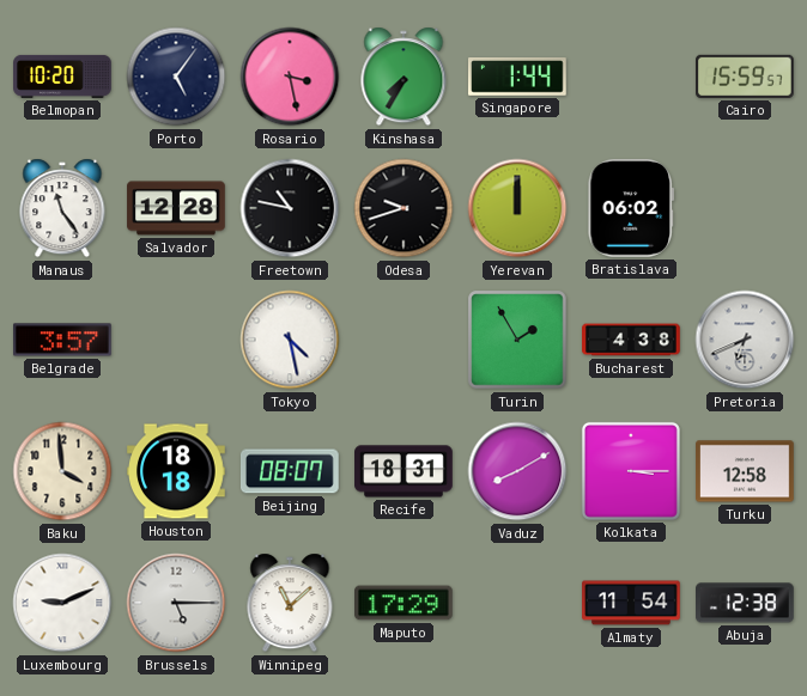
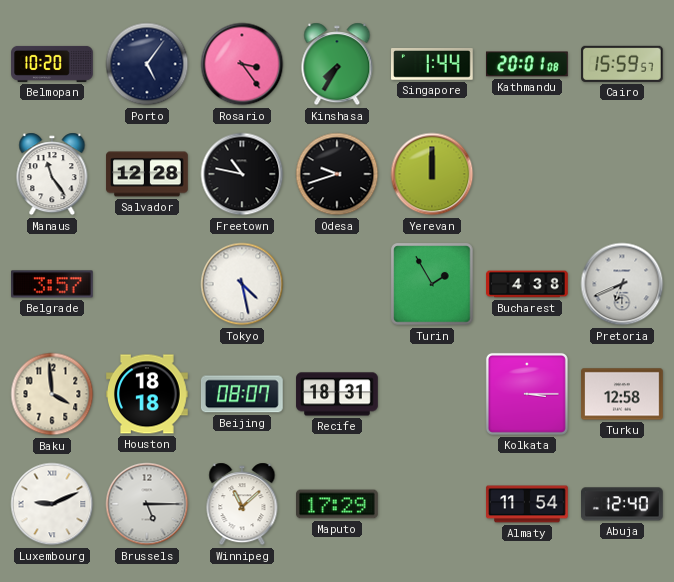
Rosario: 3:28 -> 3:24 (242, 64)
Kathmandu: none -> 20:01 (527, 64)
Bratislava: 06:02 -> none (631, 208)
Vaduz: 8:10 -> none (517, 471)
Abuja: 12:38 -> 12:40 (623, 504)
